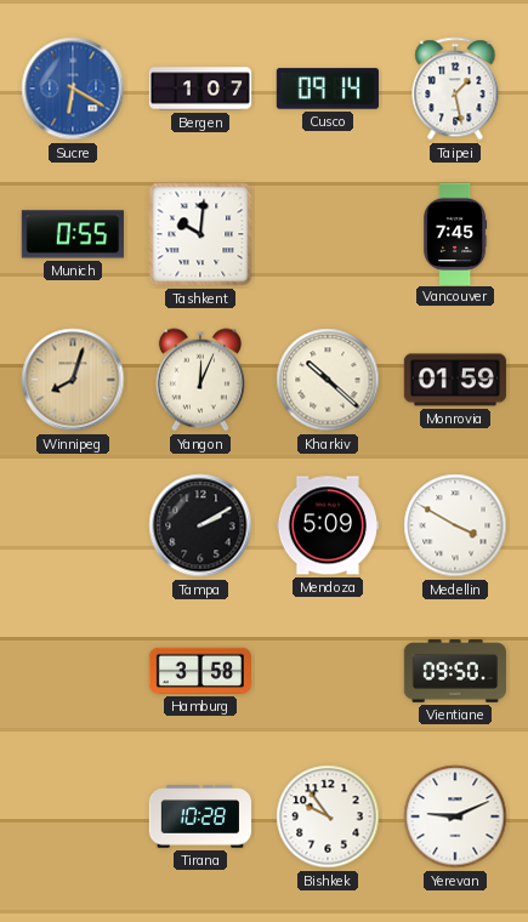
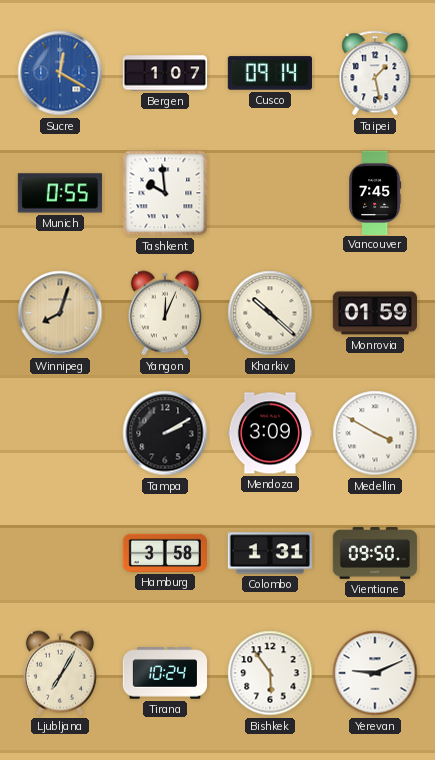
Sucre: 6:20 -> 12:20 (60, 73)
Tashkent: 10:01 -> 9:59 (165, 193)
Mendoza: 5:09 -> 3:09 (270, 433)
Colombo: none -> 1:31 (270, 553)
Ljubljana: none -> 7:05 (60, 673)
Tirana: 10:28 -> 10:24 (164, 673)
Bishkek: 9:54 -> 5:54 (270, 673)
